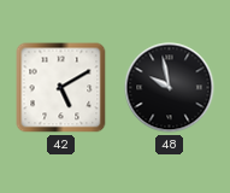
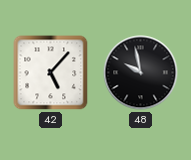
42: 5:10 -> 5:07 (51, 73)
